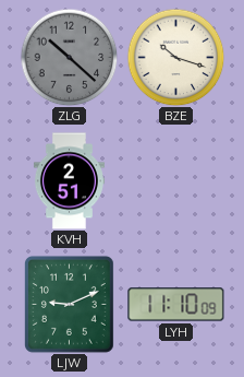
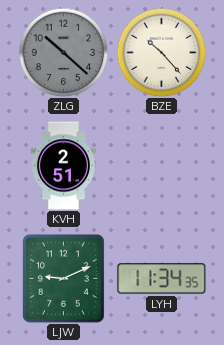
BZE: 10:18 -> 10:23 (161, 52)
LYH: 11:10 -> 11:34 (162, 279)
